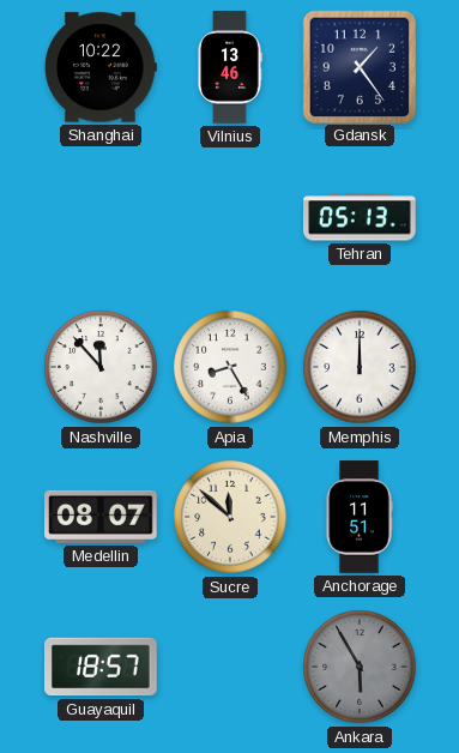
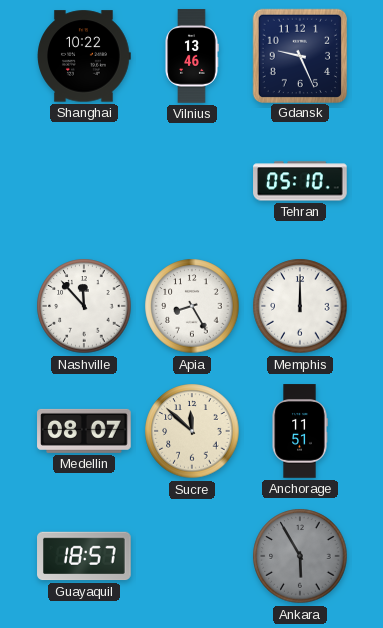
Gdansk: 1:24 -> 9:26 (299, 55)
Tehran: 05:13 -> 05:10 (300, 181)
